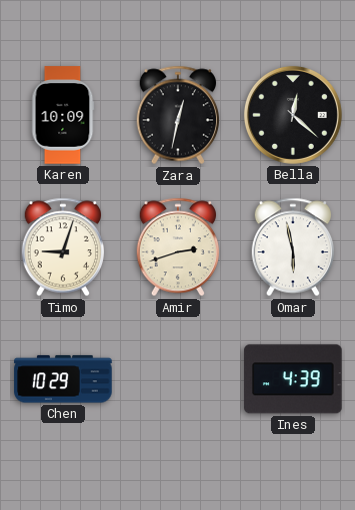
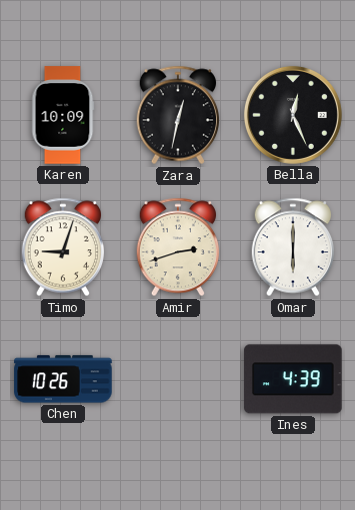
Bella: 12:22 -> 12:26 (293, 115)
Omar: 5:58 -> 6:00 (292, 247)
Chen: 10:29 -> 10:26 (63, 379)
